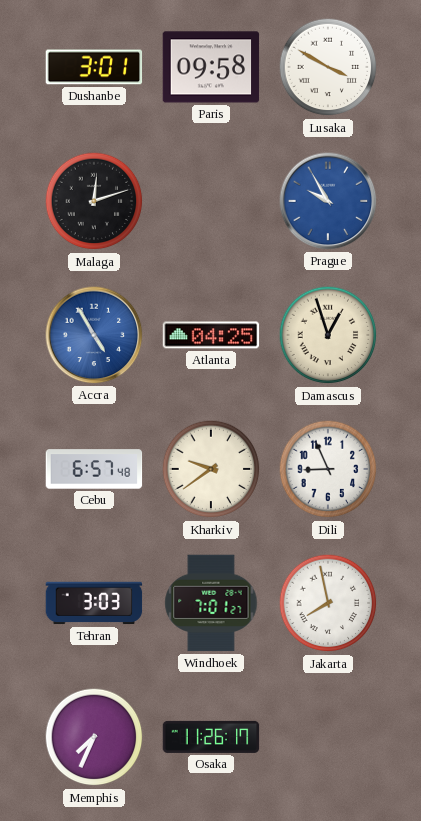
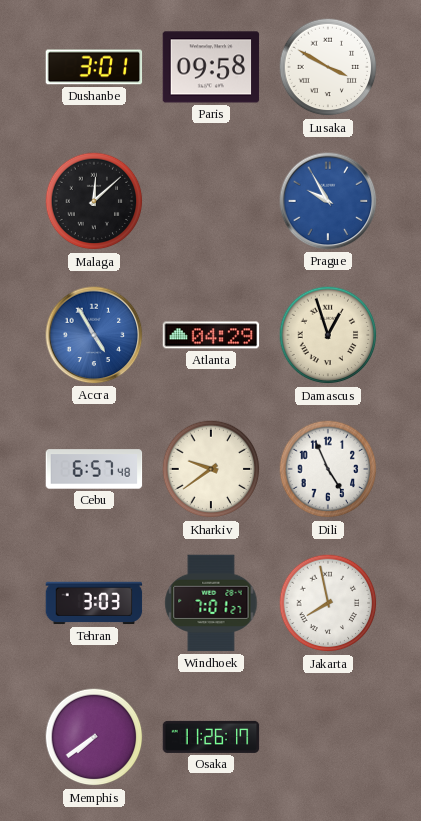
Malaga: 12:12 -> 12:08 (94, 201)
Atlanta: 04:25 -> 04:29 (211, 335)
Dili: 8:56 -> 4:56 (328, 469)
Memphis: 7:34 -> 7:39 (94, 737)
